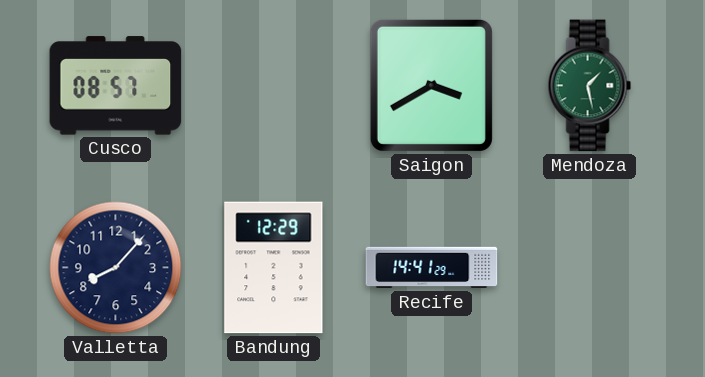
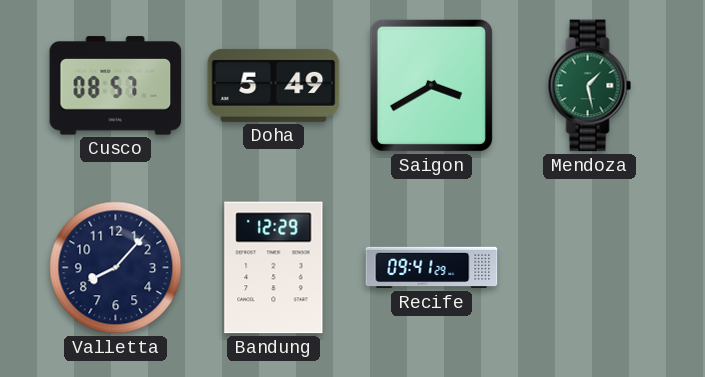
Doha: none -> 5:49 (274, 85)
Recife: 14:41 -> 09:41 (432, 268)
